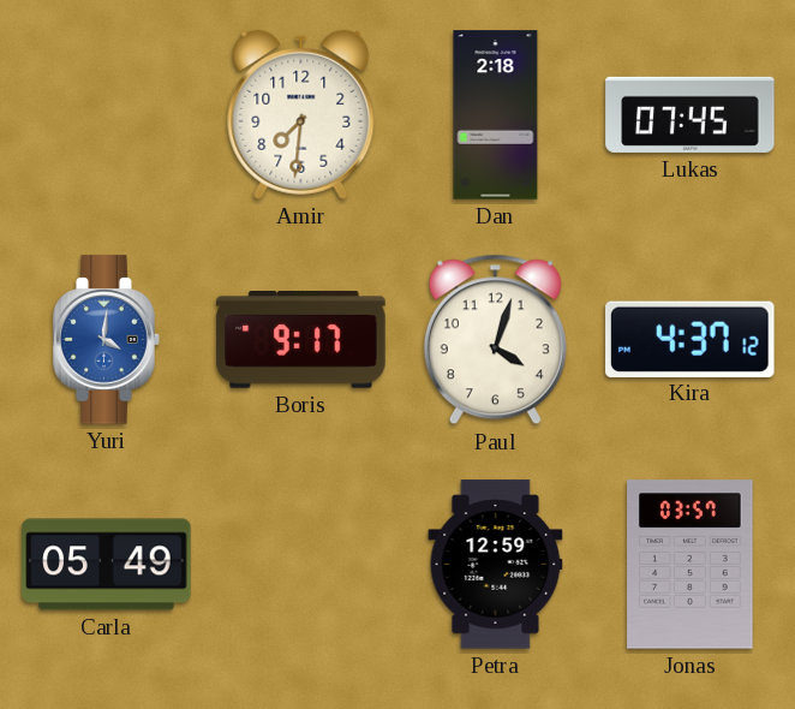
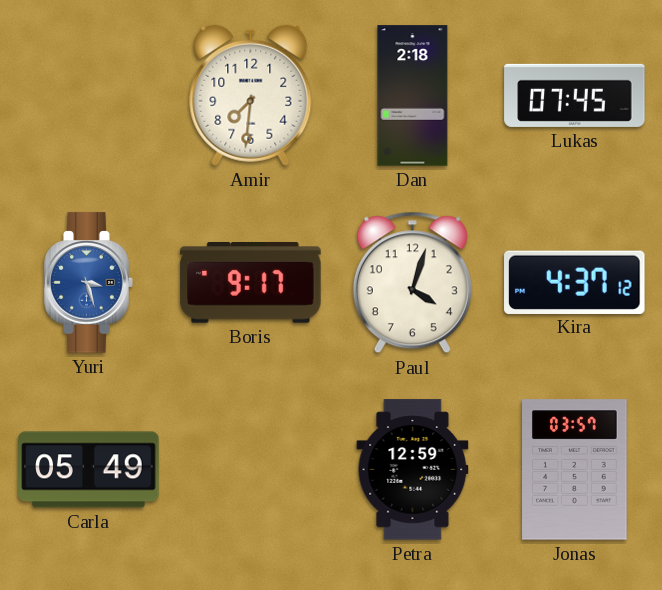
Yuri: 4:01 -> 3:27 (89, 283)
